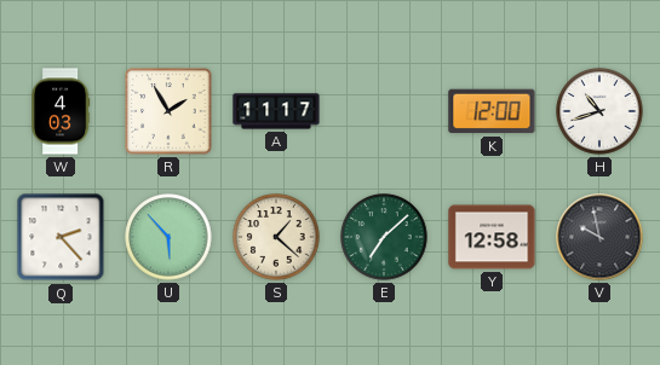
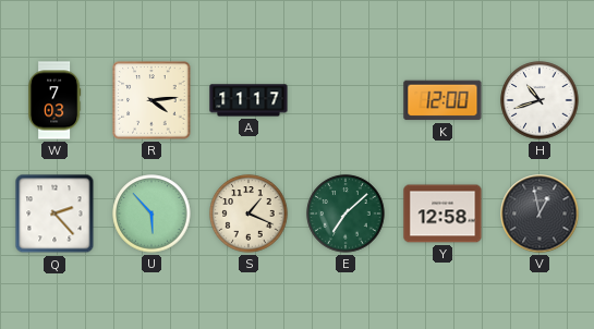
W: 4:03 -> 7:03 (54, 100)
R: 1:55 -> 4:14 (151, 100)
S: 1:22 -> 1:19 (248, 214)
V: 9:58 -> 12:58 (540, 214)
